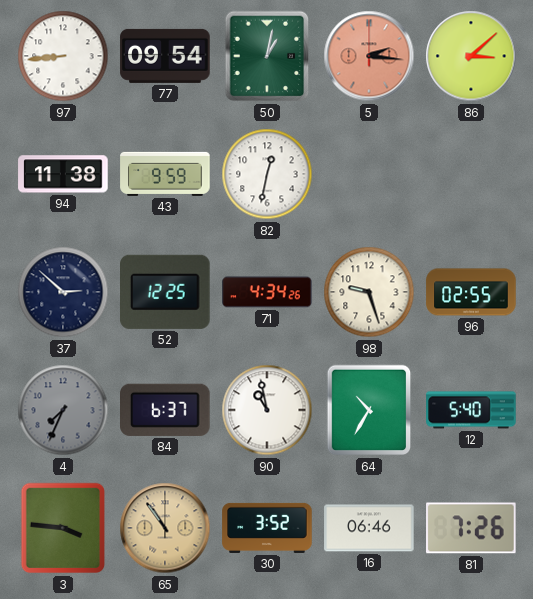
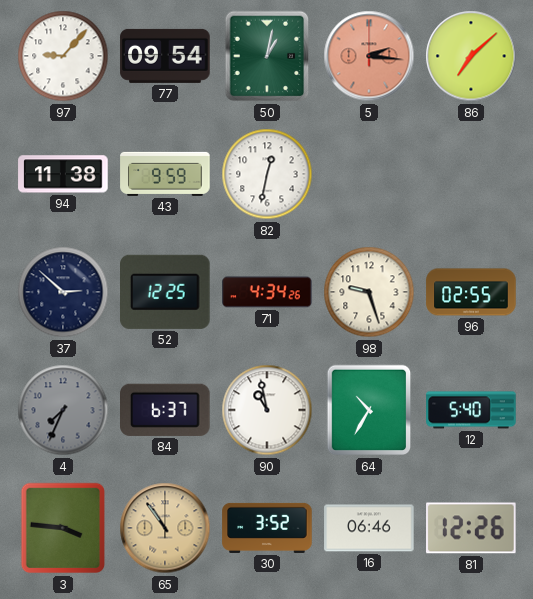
97: 8:44 -> 9:07 (63, 56)
86: 3:08 -> 7:08 (471, 56)
81: 7:26 -> 12:26 (471, 528)
